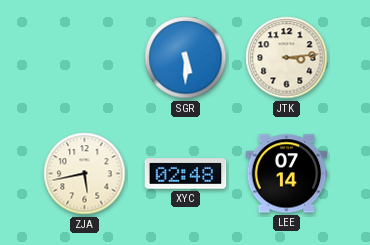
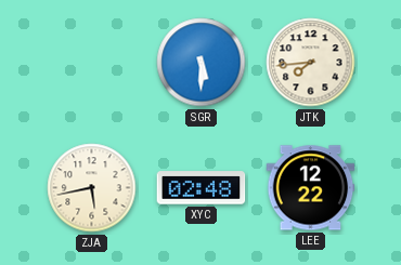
JTK: 3:14 -> 7:44 (311, 63)
LEE: 07:14 -> 12:22 (311, 188)
